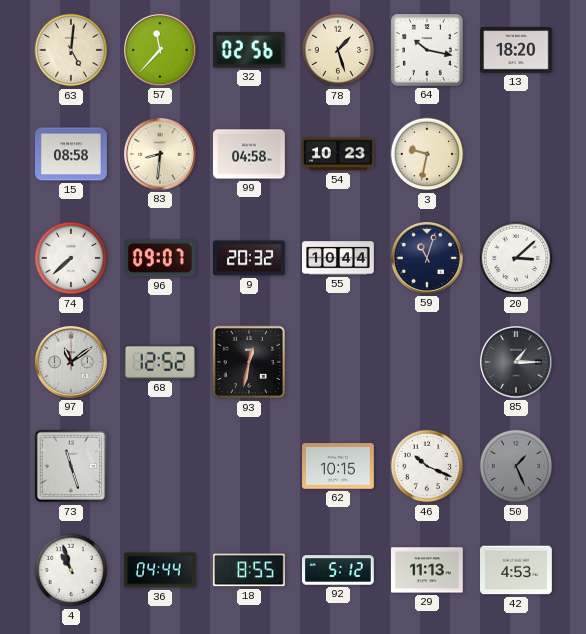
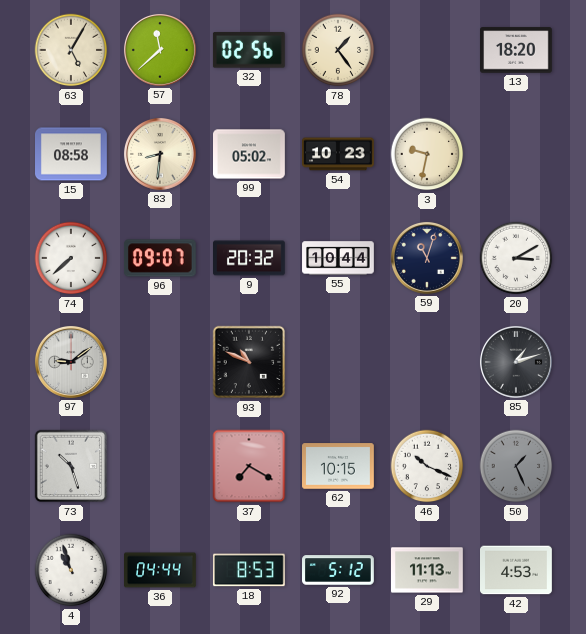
63: 5:01 -> 5:05 (71, 50)
57: 11:37 -> 11:38 (160, 50)
78: 1:27 -> 1:24 (338, 50)
64: 10:17 -> none (428, 51)
99: 04:58 -> 05:02 (250, 154)
20: 3:08 -> 3:10 (516, 258)
97: 11:09 -> 9:09 (71, 362)
68: 12:52 -> none (160, 362)
93: 12:32 -> 10:49 (249, 362)
85: 1:15 -> 1:12 (516, 362)
73: 11:27 -> 10:27 (71, 466)
37: none -> 7:20 (249, 466)
18: 8:55 -> 8:53 (249, 570)
